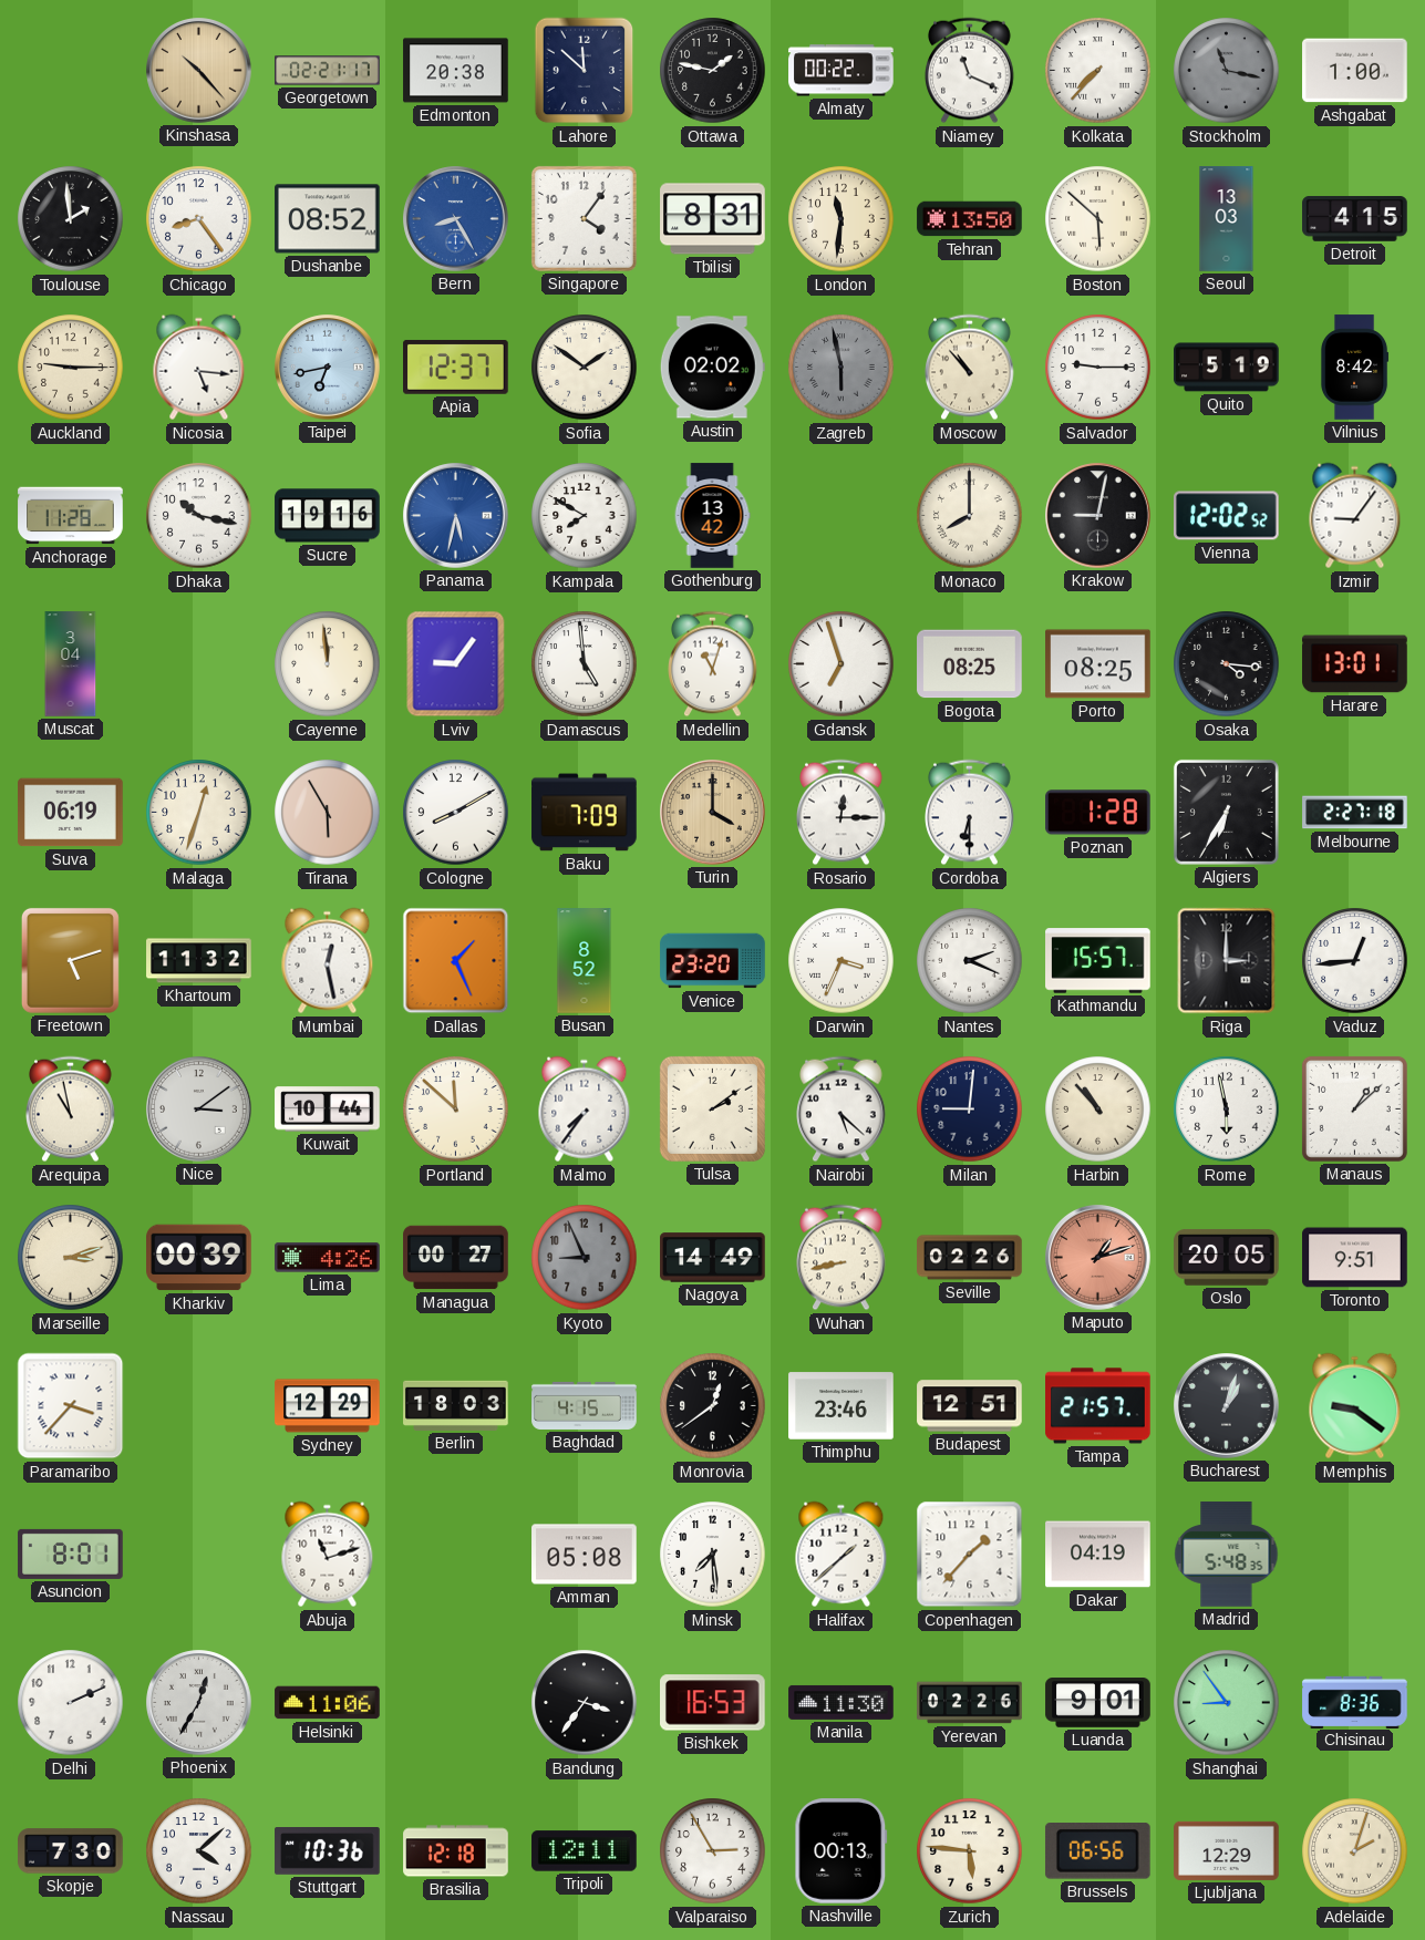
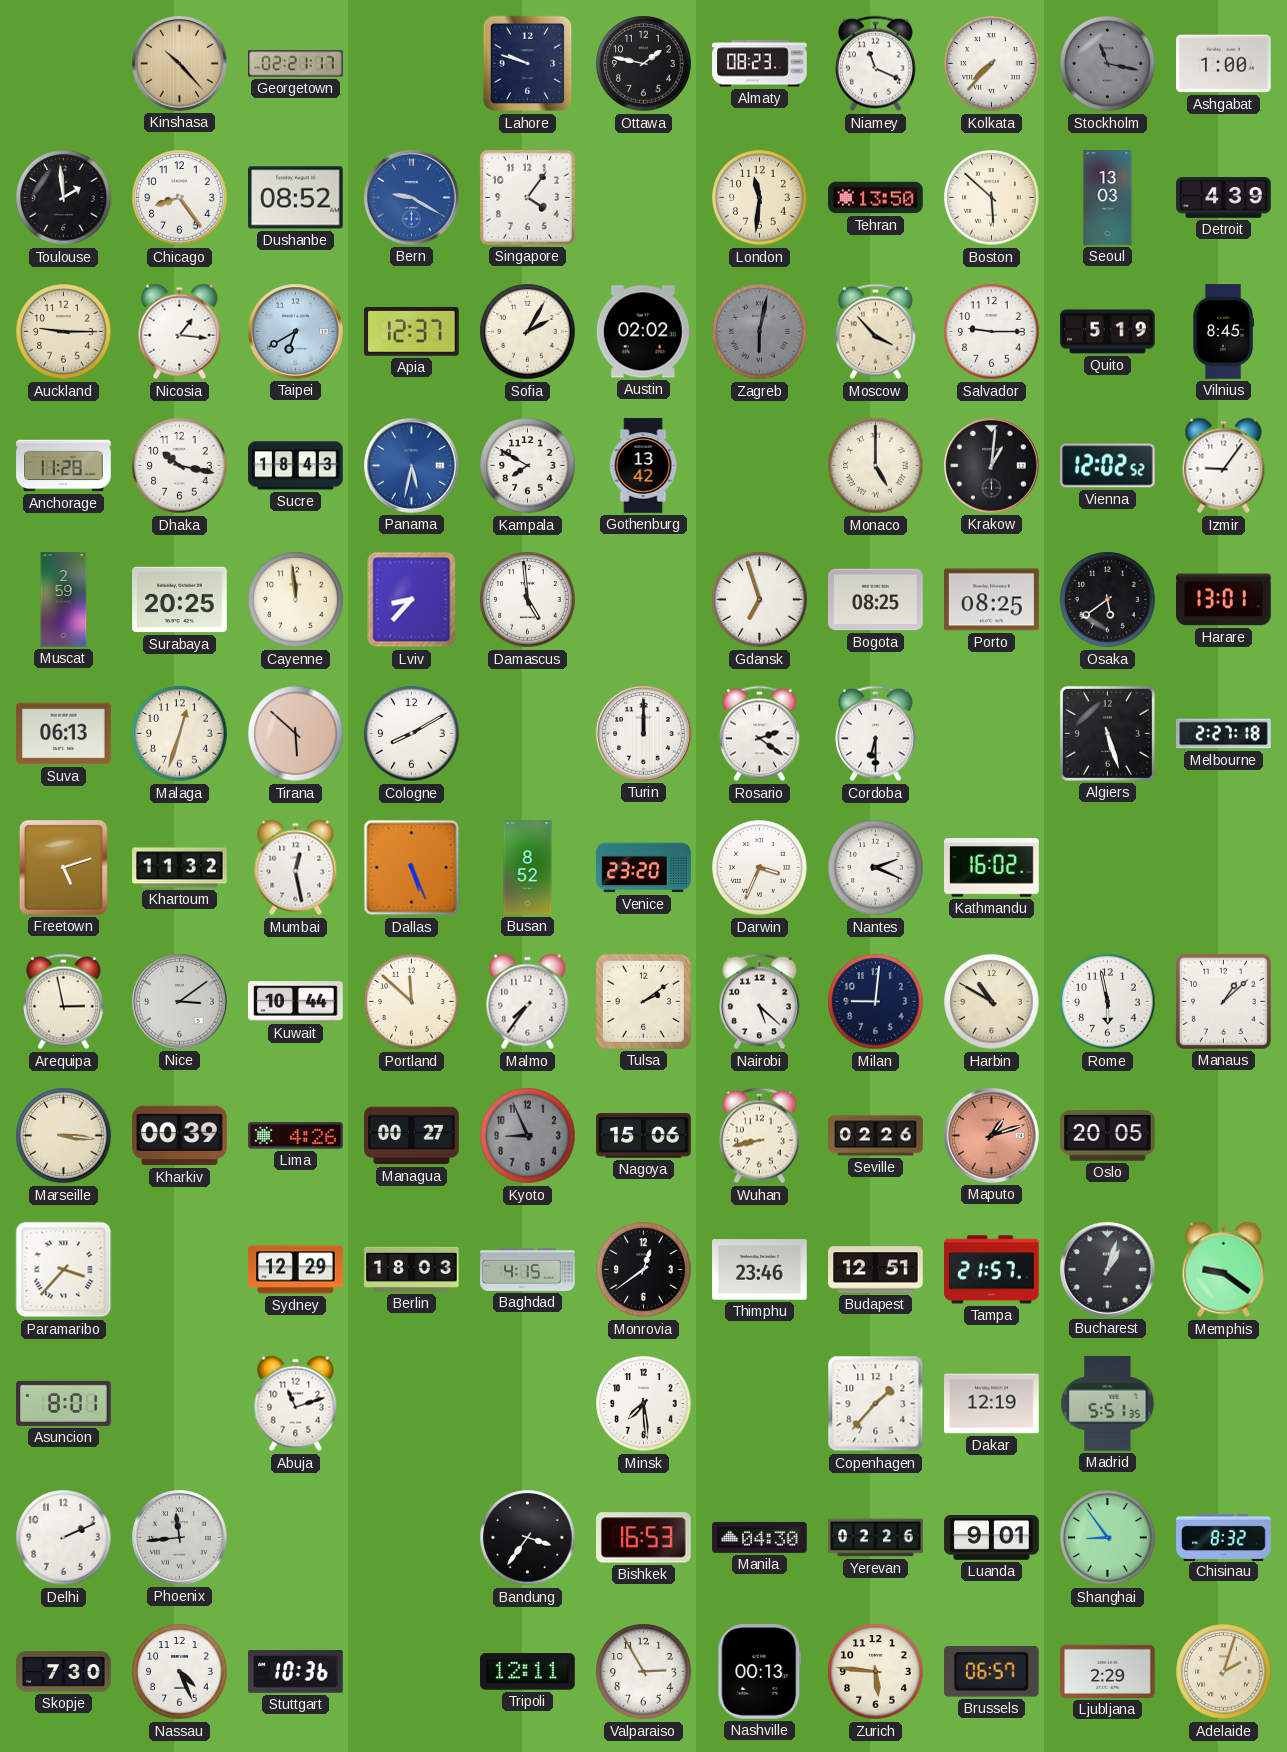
Edmonton: 20:38 -> none (456, 71)
Lahore: 11:52 -> 9:48 (528, 64)
Almaty: 00:22 -> 08:23 (760, 64)
Bern: 8:25 -> 9:20 (412, 198)
Tbilisi: 8:31 -> none (713, 219)
Detroit: 4:15 -> 4:39 (1224, 198)
Nicosia: 5:16 -> 1:16 (180, 332)
Taipei: 6:43 -> 6:40 (296, 332)
Sofia: 1:51 -> 2:05 (528, 332)
Zagreb: 5:58 -> 6:02 (760, 332)
Moscow: 10:53 -> 3:53 (876, 332)
Vilnius: 8:42 -> 8:45 (1223, 332)
Sucre: 19:16 -> 18:43 (296, 466)
Monaco: 8:00 -> 5:00 (876, 466)
Krakow: 9:02 -> 1:01 (992, 466)
Muscat: 3:04 -> 2:59 (64, 600)
Surabaya: none -> 20:25 (180, 600)
Lviv: 9:06 -> 8:37 (412, 600)
Medellin: 11:03 -> none (713, 664)
Osaka: 4:16 -> 5:39 (1108, 600)
Suva: 06:19 -> 06:13 (64, 734)
Tirana: 5:55 -> 5:52 (296, 734)
Baku: 7:09 -> none (585, 813)
Turin: 4:00 -> 12:00 (644, 734)
Turin dial: champagne -> white (644, 734)
Rosario: 12:15 -> 2:21 (760, 734)
Poznan: 1:28 -> none (1098, 813)
Algiers: 6:35 -> 5:27 (1107, 733)
Dallas: 1:26 -> 5:26 (412, 868)
Kathmandu: 15:57 -> 16:02 (992, 868)
Riga: 3:00 -> none (1227, 961)
Vaduz: 12:44 -> none (1355, 961)
Arequipa: 10:58 -> 2:58 (64, 1002)
Harbin: 10:53 -> 10:50 (992, 1002)
Marseille: 3:12 -> 3:16 (64, 1136)
Nagoya: 14:49 -> 15:06 (644, 1136)
Toronto: 9:51 -> none (1355, 1258)
Amman: 05:08 -> none (585, 1555)
Halifax: 1:38 -> none (841, 1555)
Dakar: 04:19 -> 12:19 (992, 1404)
Madrid: 5:48 -> 5:51 (1108, 1404)
Phoenix: 12:35 -> 11:44 (180, 1538)
Helsinki: 11:06 -> none (328, 1703)
Manila: 11:30 -> 04:30 (760, 1537)
Chisinau: 8:36 -> 8:32 (1224, 1537)
Nassau: 4:08 -> 4:26 (180, 1672)
Brasilia: 12:18 -> none (456, 1851)
Brussels: 06:56 -> 06:57 (991, 1672)
Ljubljana: 12:29 -> 2:29 (1108, 1671)
